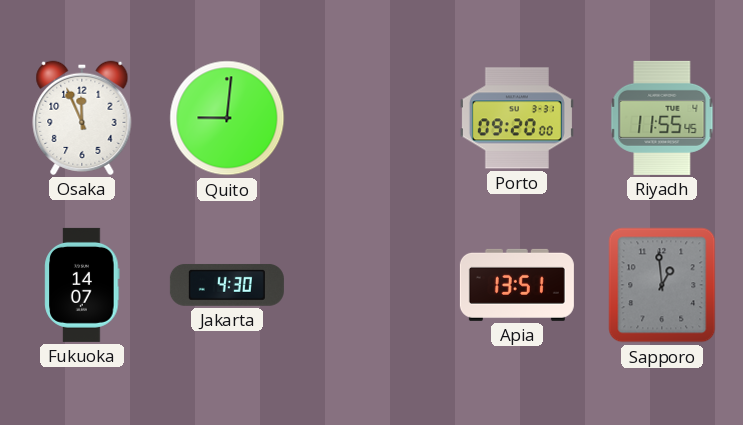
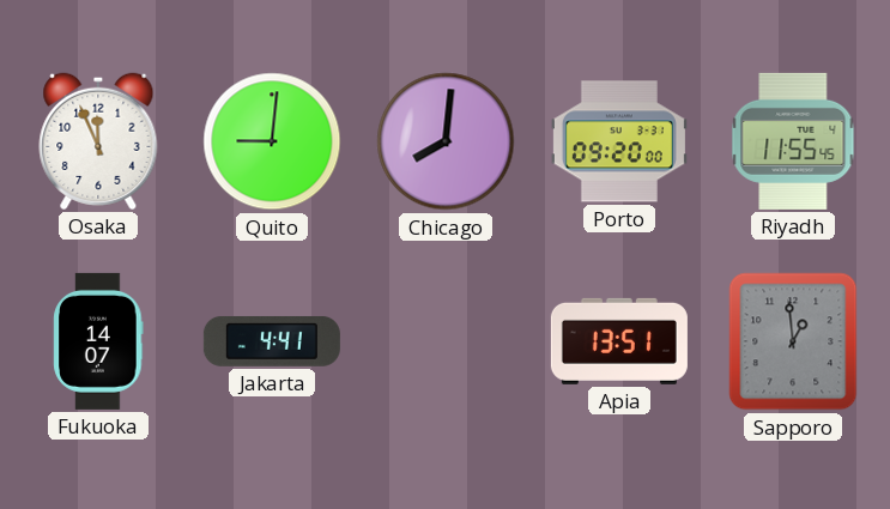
Chicago: none -> 8:01 (446, 141)
Jakarta: 4:30 -> 4:41 (272, 341)
